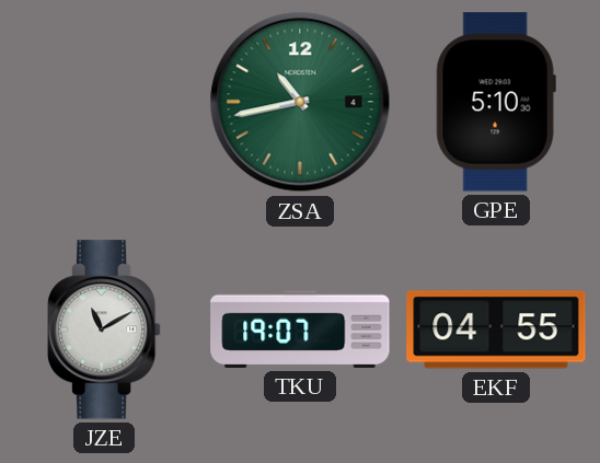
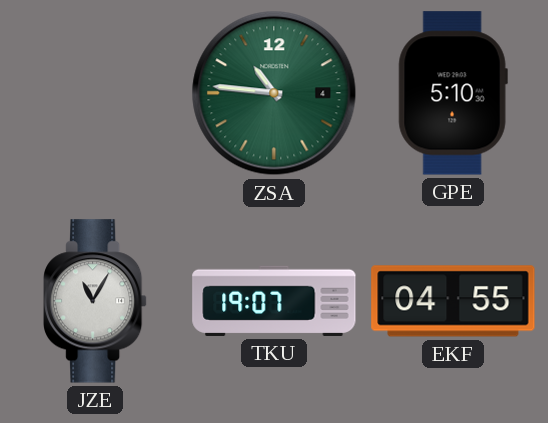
ZSA: 10:43 -> 10:46 (274, 93)
JZE: 11:10 -> 11:05 (96, 301)
